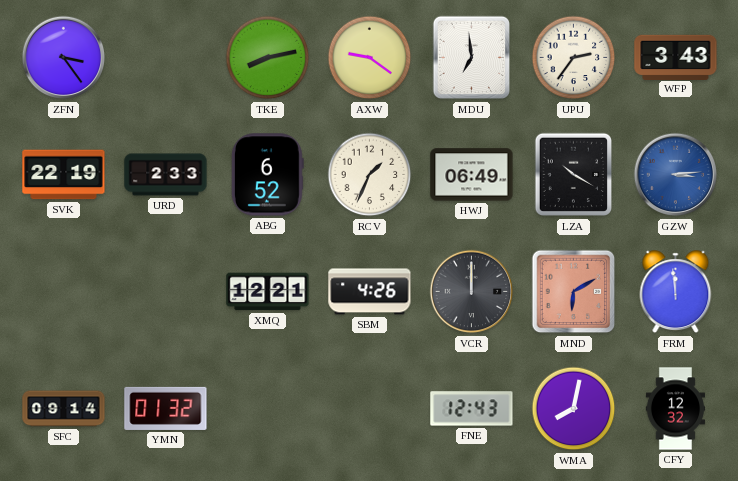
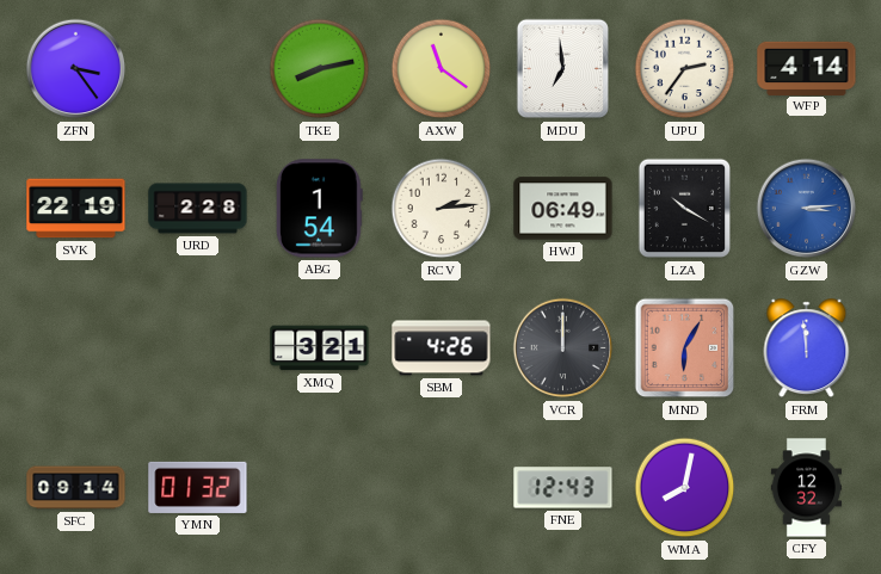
AXW: 9:21 -> 11:21 (442, 69)
WFP: 3:43 -> 4:14 (807, 68)
URD: 2:33 -> 2:28 (198, 209)
ABG: 6:52 -> 1:54 (319, 209)
RCV: 1:34 -> 2:14 (442, 209)
XMQ: 12:21 -> 3:21 (320, 348)
MND: 6:10 -> 6:05 (685, 348)
